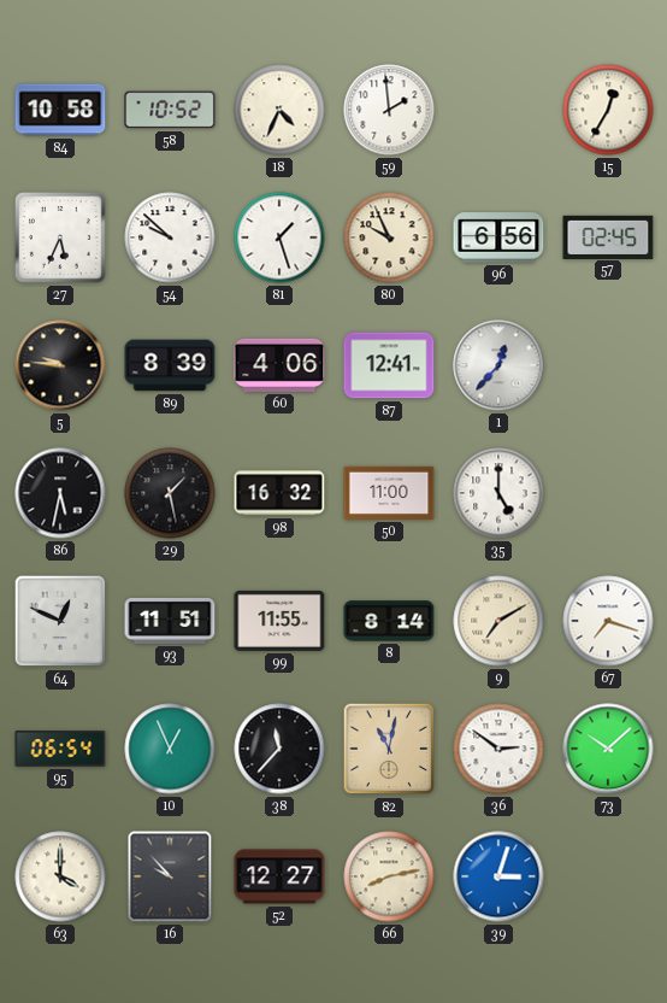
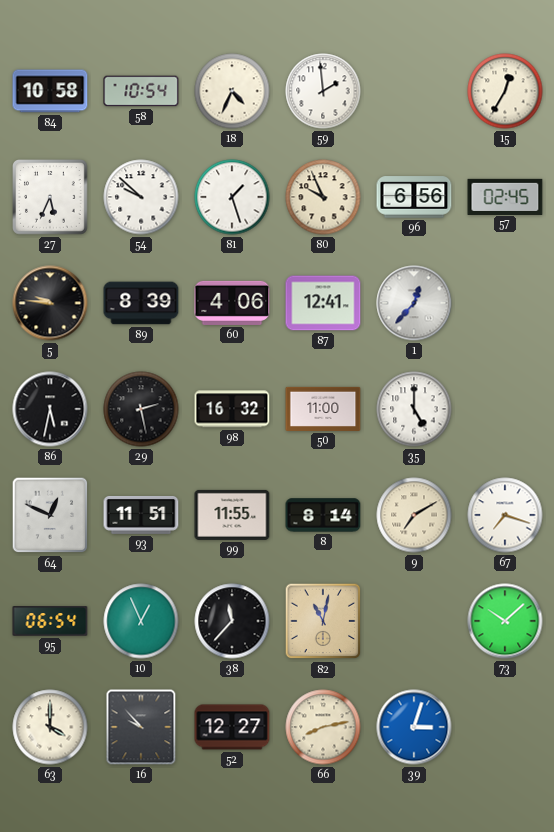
58: 10:52 -> 10:54 (141, 91)
29: 1:28 -> 2:28 (141, 409)
36: 2:51 -> none (498, 749)
